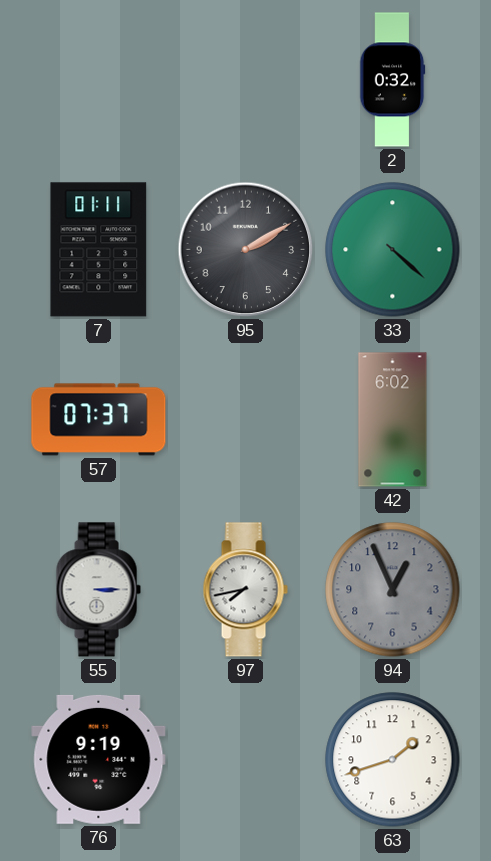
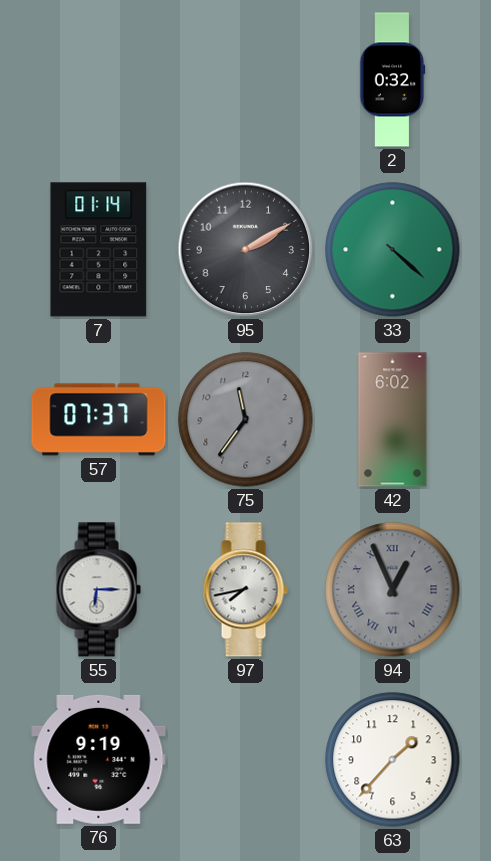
7: 01:11 -> 01:14 (99, 250)
75: none -> 11:36 (246, 420)
55: 3:15 -> 6:15 (98, 590)
94 numerals: Arabic -> Roman (393, 590)
63: 1:42 -> 1:37 (393, 760)
